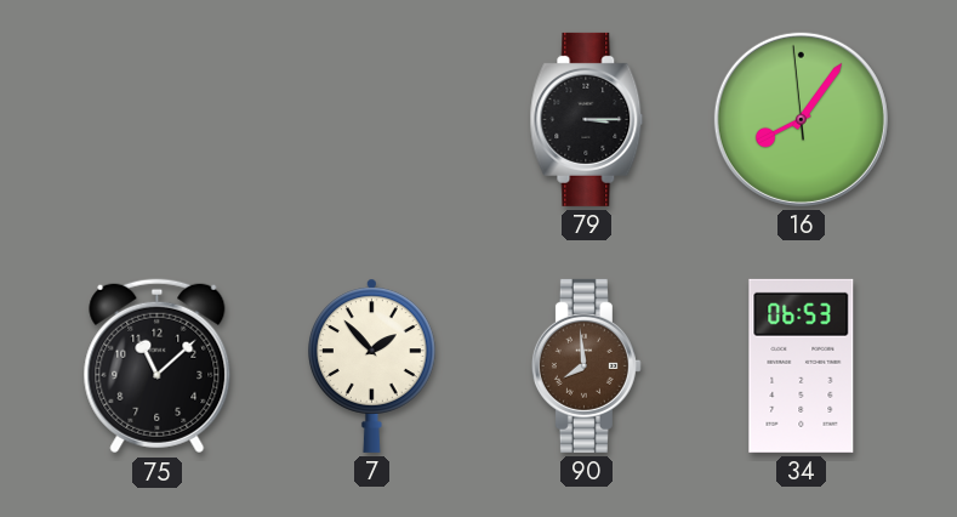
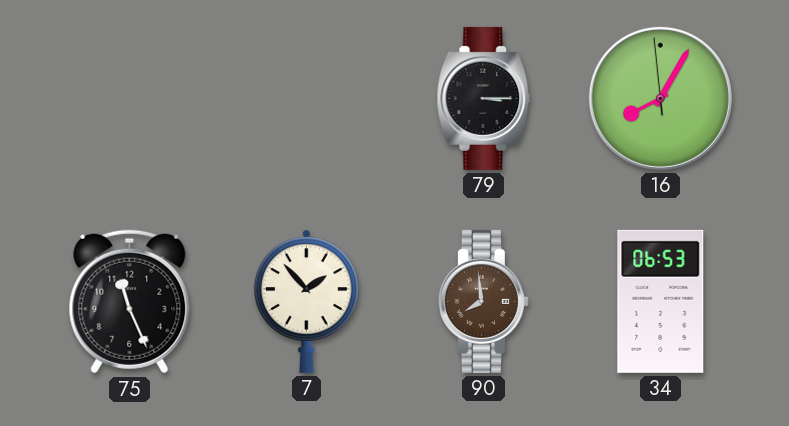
16: 8:05 -> 8:04 (660, 98)
75: 11:08 -> 11:26 (130, 302)
